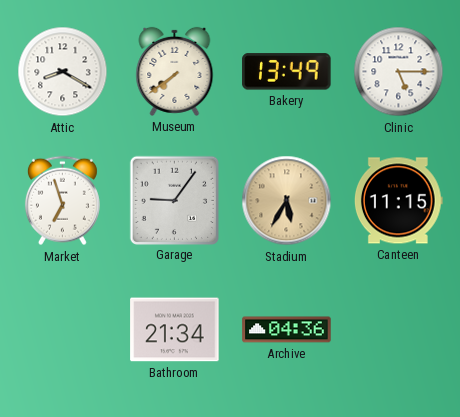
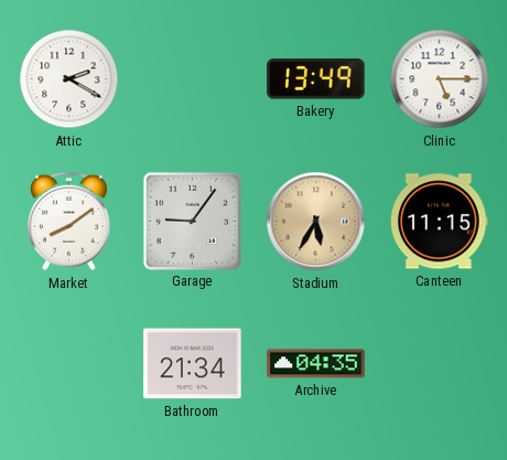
Attic: 8:20 -> 2:20 (69, 79)
Museum: 7:39 -> none (175, 71)
Market: 6:57 -> 8:09 (68, 222)
Archive: 04:36 -> 04:35 (316, 364)
